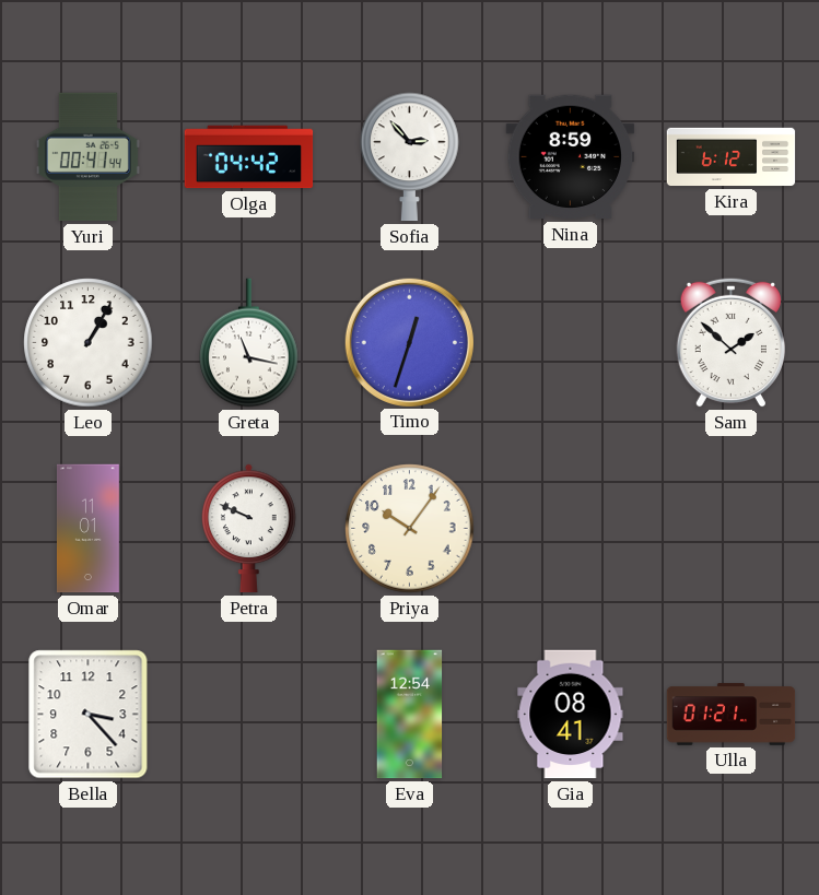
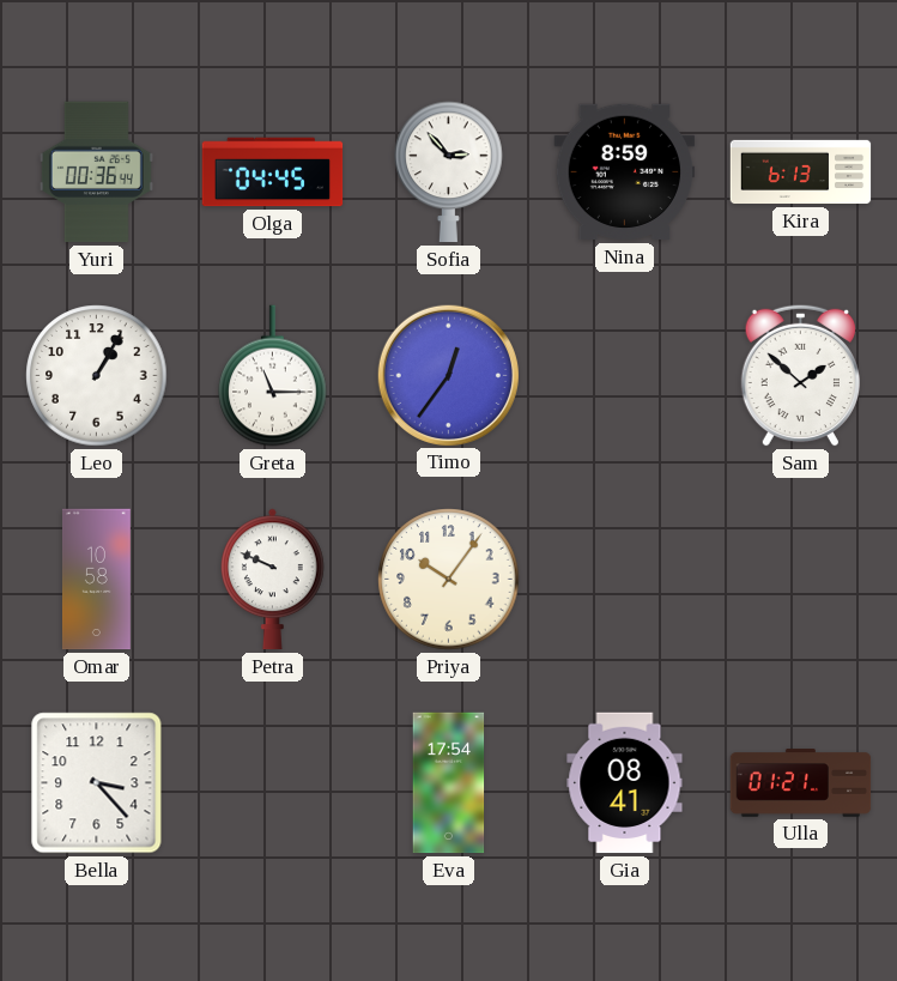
Yuri: 00:41 -> 00:36 (96, 172)
Olga: 04:42 -> 04:45 (273, 172)
Kira: 6:12 -> 6:13 (801, 172)
Greta: 11:17 -> 11:15 (273, 376)
Timo: 12:33 -> 12:36 (448, 375)
Omar: 11:01 -> 10:58 (96, 580)
Eva: 12:54 -> 17:54 (449, 783)
